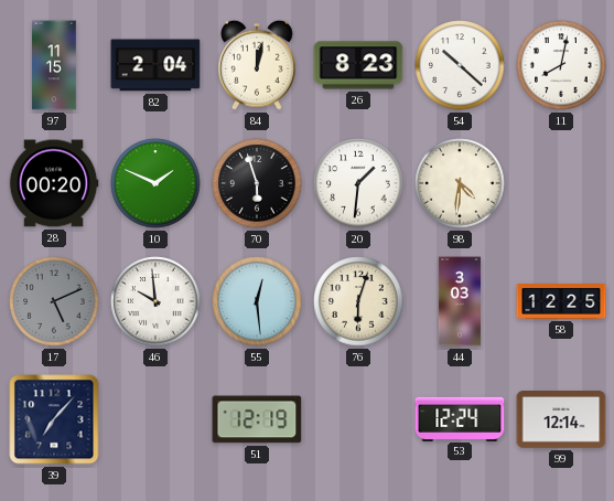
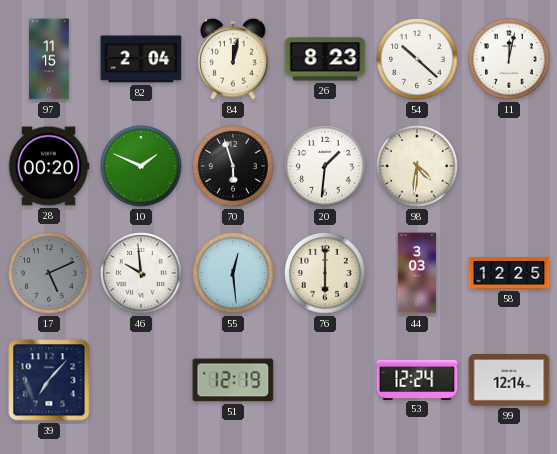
11: 8:02 -> 12:02 (509, 59)
76: 6:03 -> 6:00 (325, 273)
